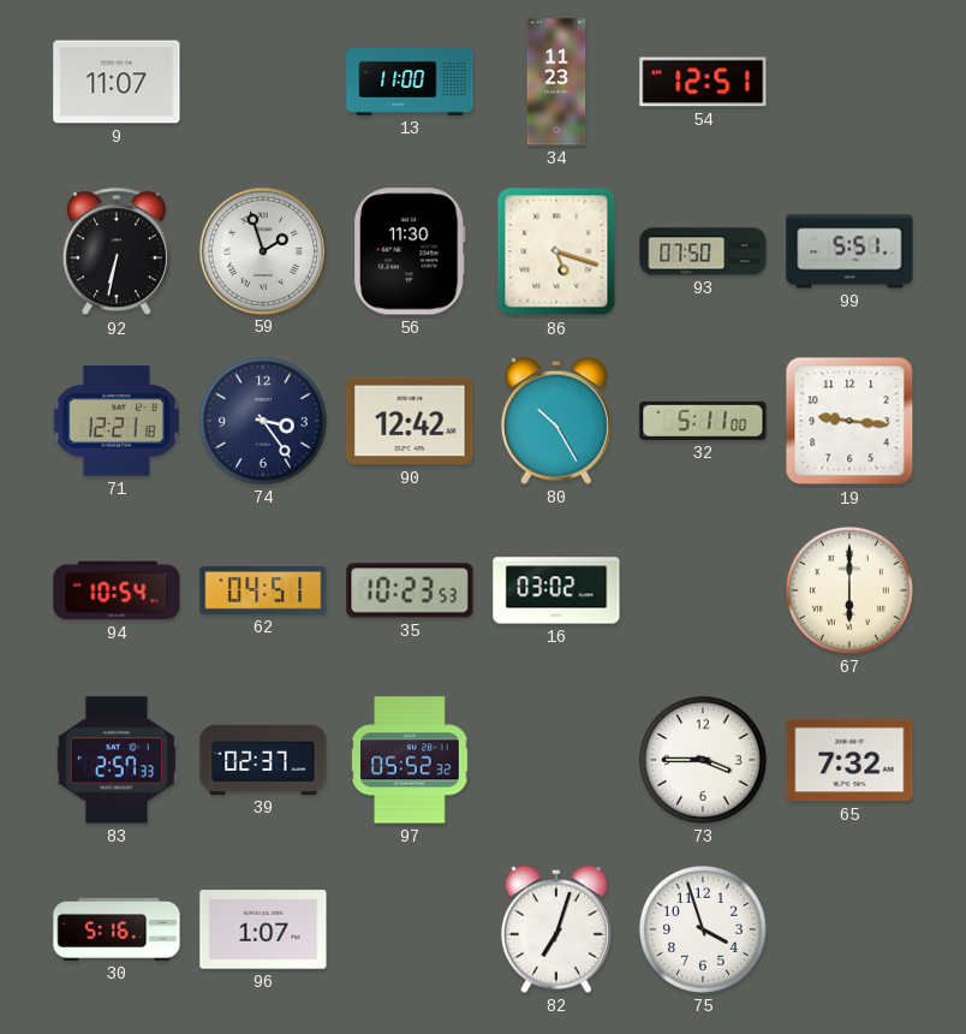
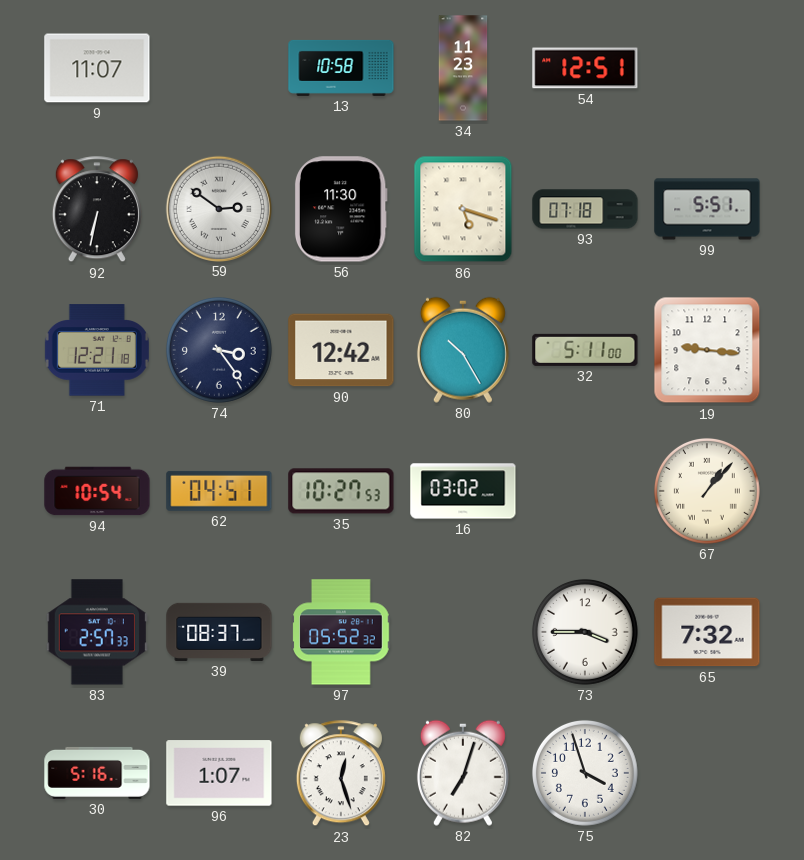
13: 11:00 -> 10:58 (341, 68)
59: 1:57 -> 2:51 (218, 208)
93: 07:50 -> 07:18 (585, 209)
35: 10:23 -> 10:27 (341, 491)
67: 6:00 -> 1:07 (707, 491)
39: 02:37 -> 08:37 (219, 632)
23: none -> 12:27 (341, 774)
